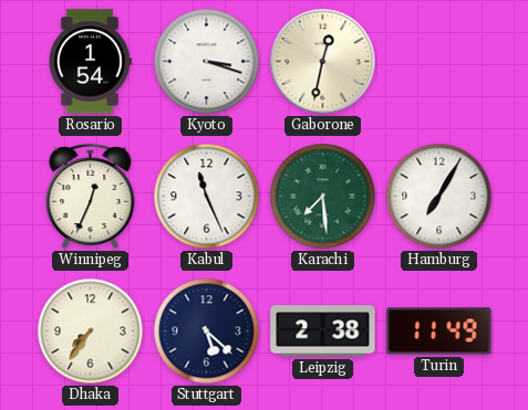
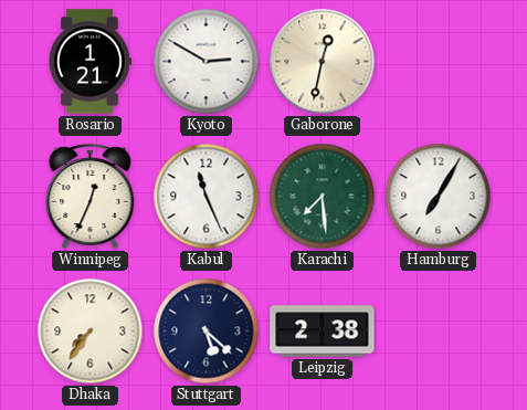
Rosario: 1:54 -> 1:21 (89, 62)
Kyoto: 3:18 -> 2:50 (207, 62)
Turin: 11:49 -> none (439, 332)
